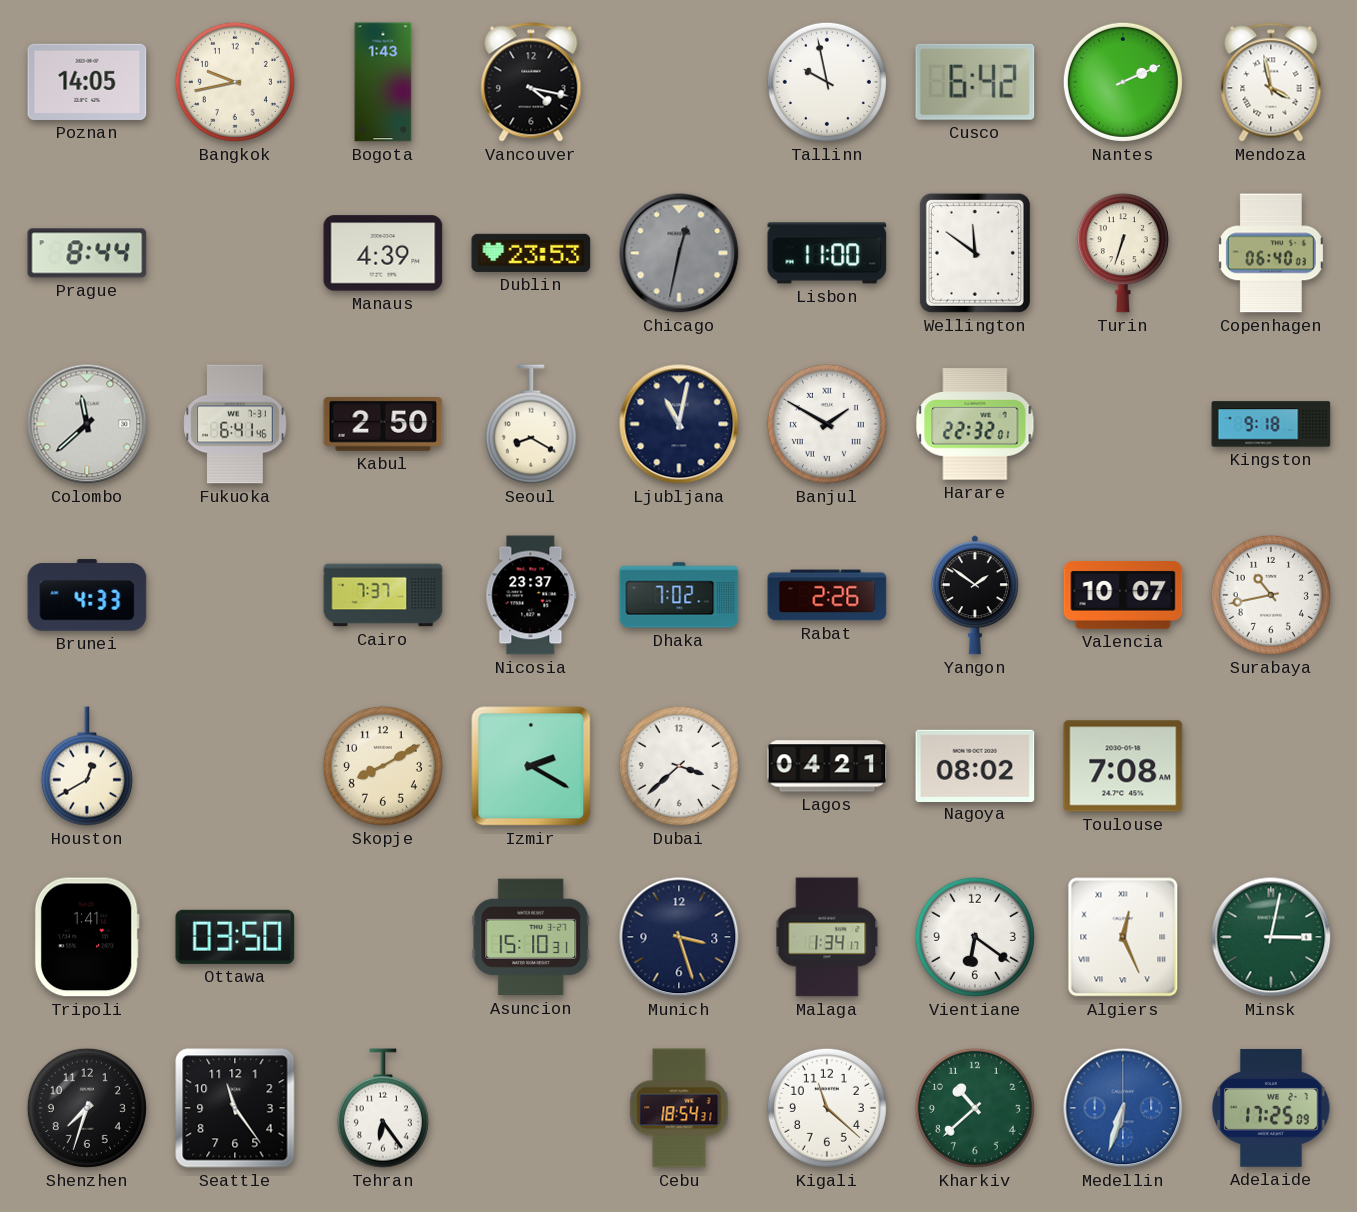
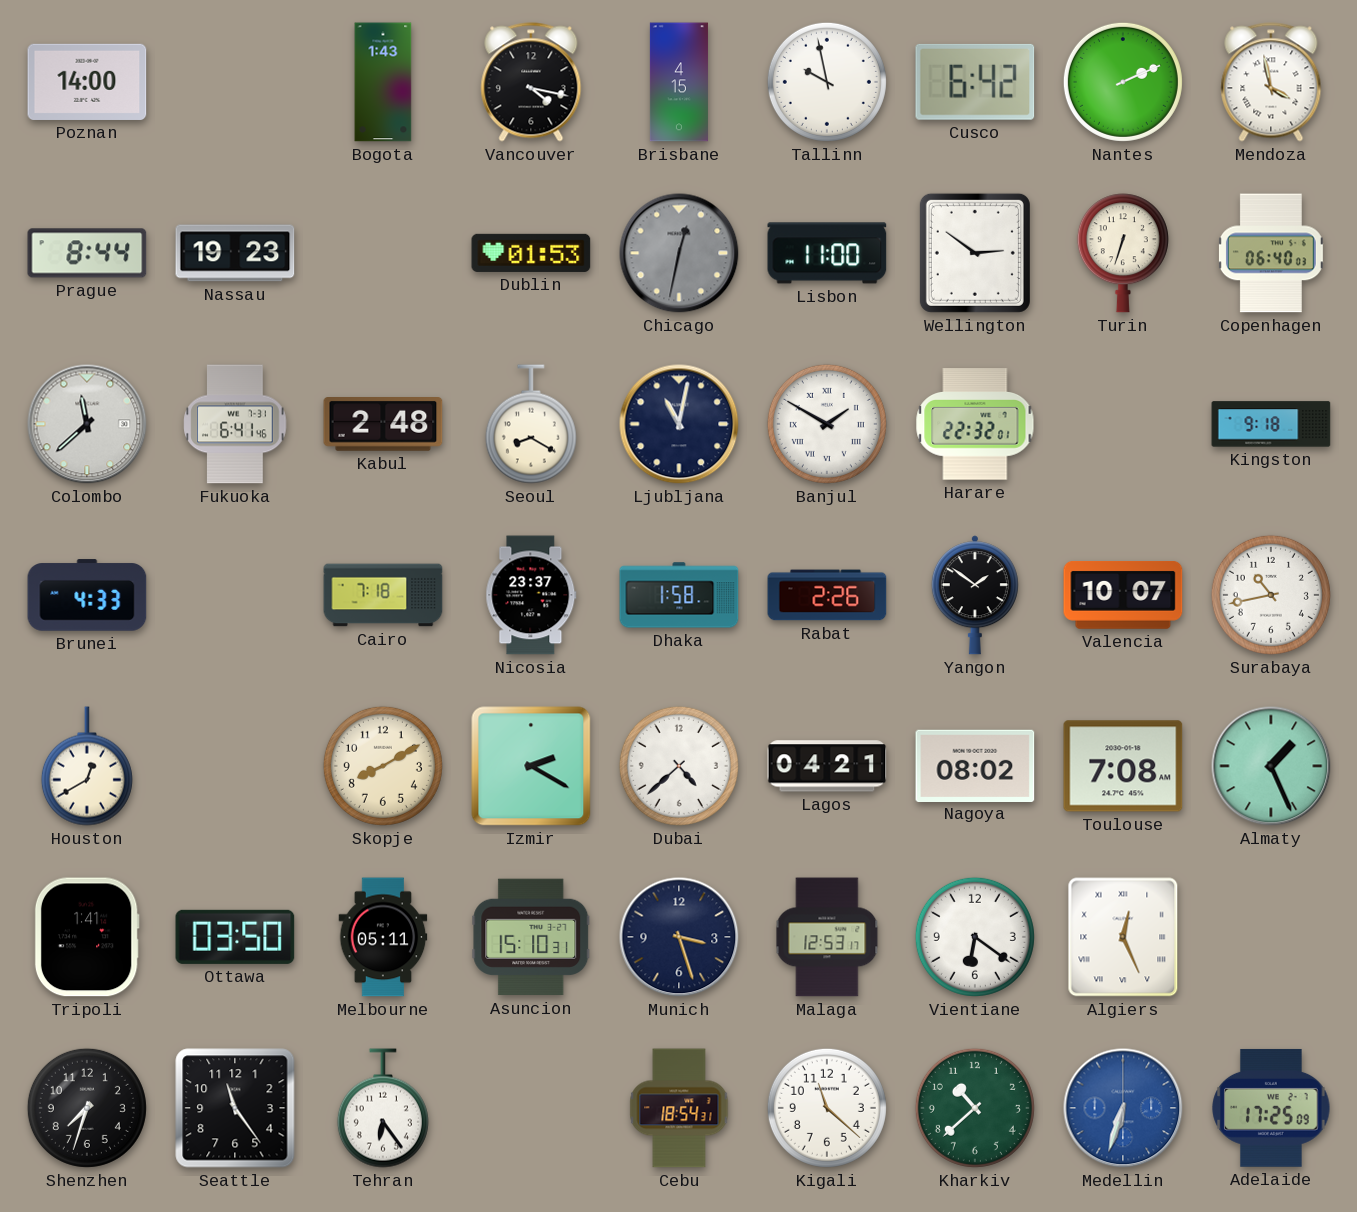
Poznan: 14:05 -> 14:00 (87, 82)
Bangkok: 9:43 -> none (235, 82)
Brisbane: none -> 4:15 (679, 82)
Nassau: none -> 19:23 (235, 253)
Manaus: 4:39 -> none (383, 253)
Dublin: 23:53 -> 01:53 (531, 253)
Wellington: 11:51 -> 2:51 (975, 253)
Kabul: 2:50 -> 2:48 (383, 425)
Cairo: 7:37 -> 7:18 (383, 595)
Dhaka: 7:02 -> 1:58 (679, 595)
Dubai: 3:38 -> 4:38 (679, 766)
Almaty: none -> 1:26 (1271, 766)
Melbourne: none -> 05:11 (383, 937)
Malaga: 1:34 -> 12:53 (827, 937)
Minsk: 3:02 -> none (1271, 937)
